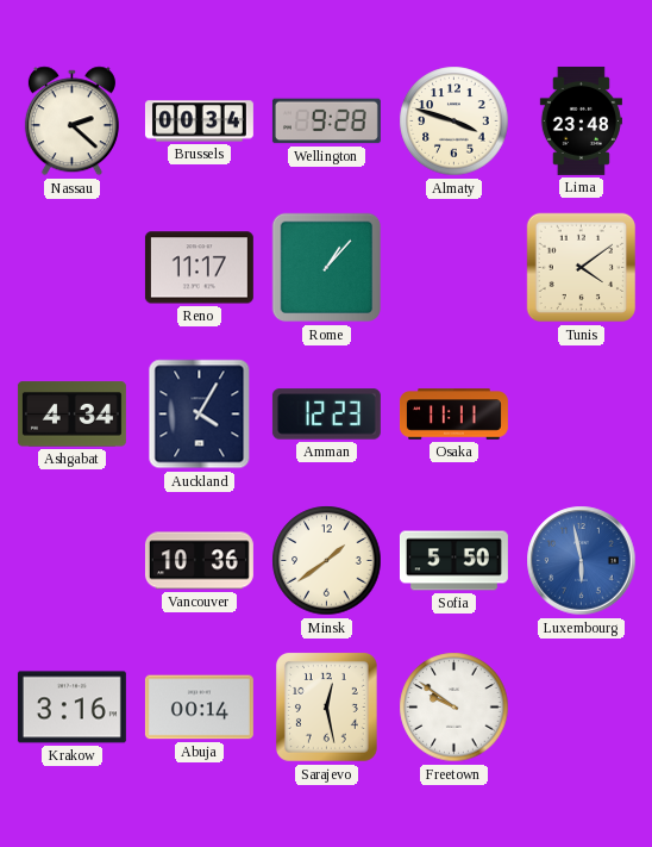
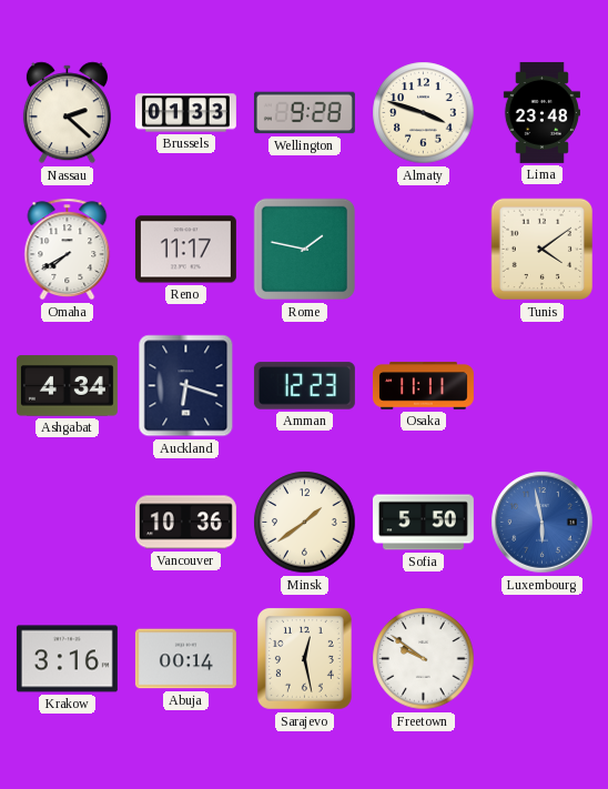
Brussels: 00:34 -> 01:33 (185, 113)
Omaha: none -> 7:40 (68, 250)
Rome: 1:07 -> 1:47 (305, 250)
Auckland: 4:05 -> 6:18 (186, 386)
